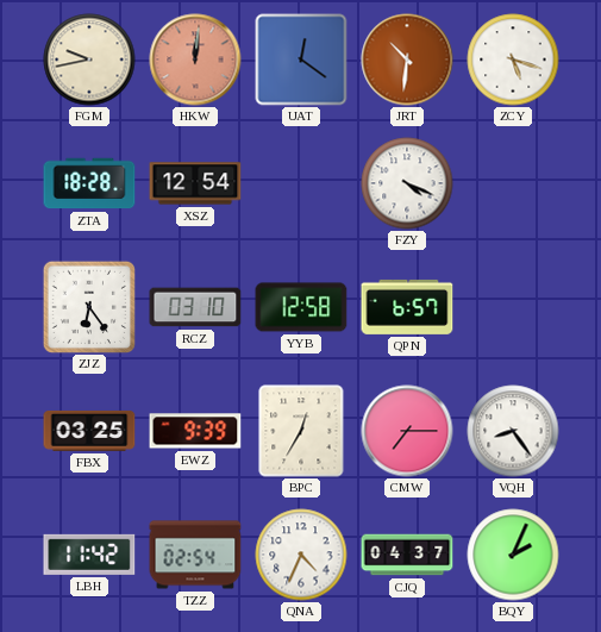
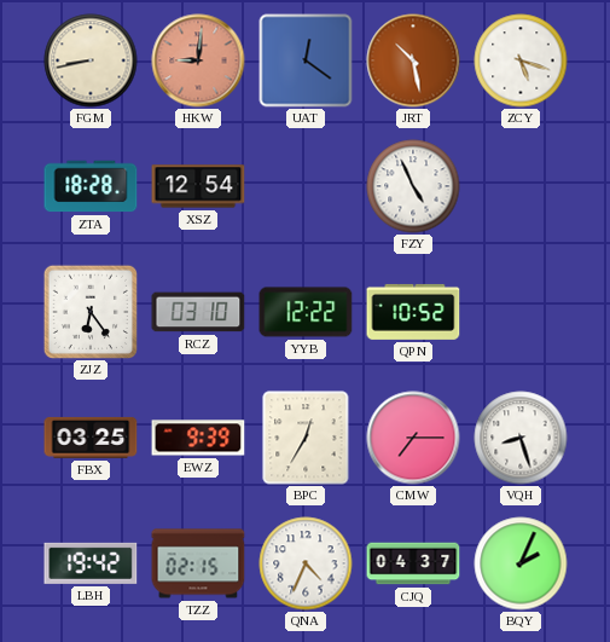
FGM: 9:43 -> 8:43 (91, 60)
HKW: 12:01 -> 9:01 (198, 60)
JRT: 10:31 -> 10:28 (413, 60)
FZY: 4:19 -> 4:56 (413, 186)
YYB: 12:58 -> 12:22 (306, 312)
QPN: 6:57 -> 10:52 (413, 312)
VQH: 8:24 -> 8:27 (521, 438)
LBH: 11:42 -> 19:42 (91, 563)
TZZ: 02:54 -> 02:15 (198, 563)
